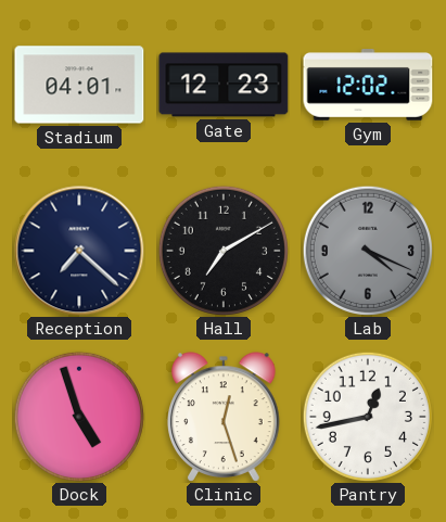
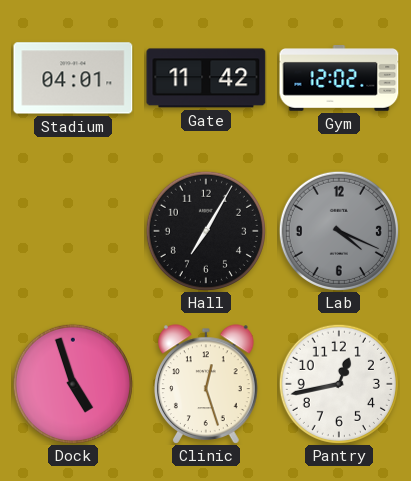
Gate: 12:23 -> 11:42 (206, 78)
Reception: 7:22 -> none (79, 251)
Hall: 7:10 -> 7:05 (206, 231)
